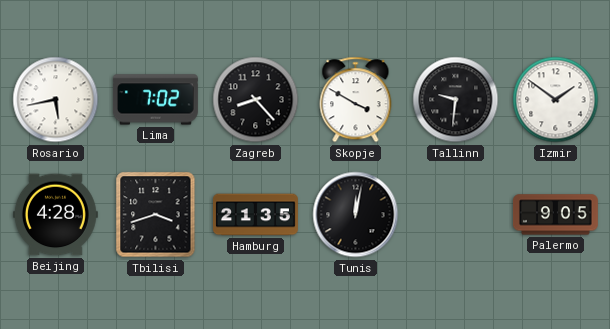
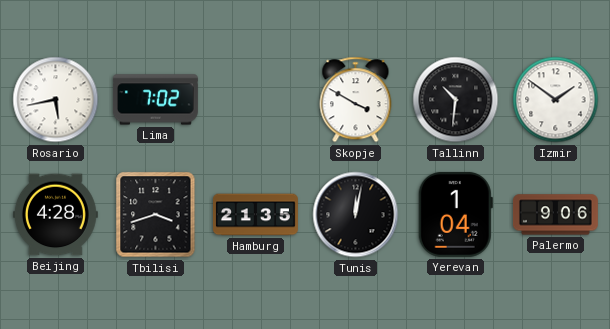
Zagreb: 8:23 -> none (256, 100)
Tallinn: 9:31 -> 10:31 (456, 100)
Yerevan: none -> 1:04 (455, 214)
Palermo: 9:05 -> 9:06 (555, 215)
